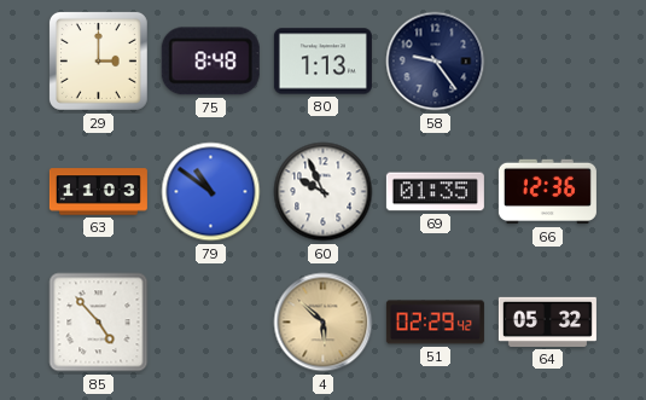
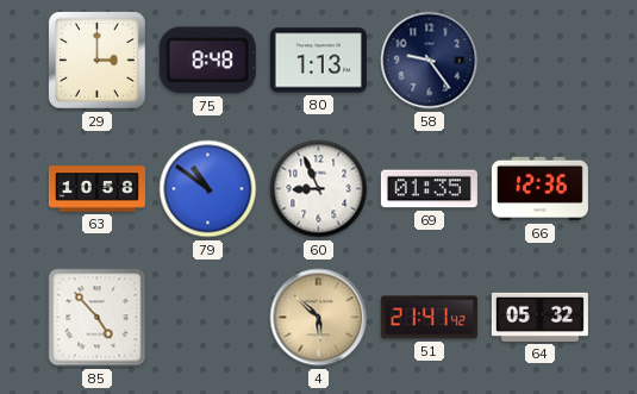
63: 11:03 -> 10:58 (96, 189)
60: 9:56 -> 8:56 (319, 189)
51: 02:29 -> 21:41 (429, 318)
